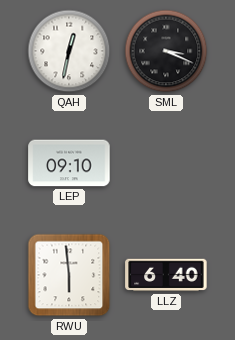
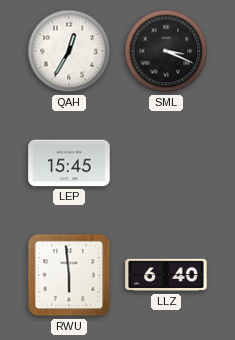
QAH: 12:32 -> 12:35 (69, 51)
LEP: 09:10 -> 15:45 (69, 163)
